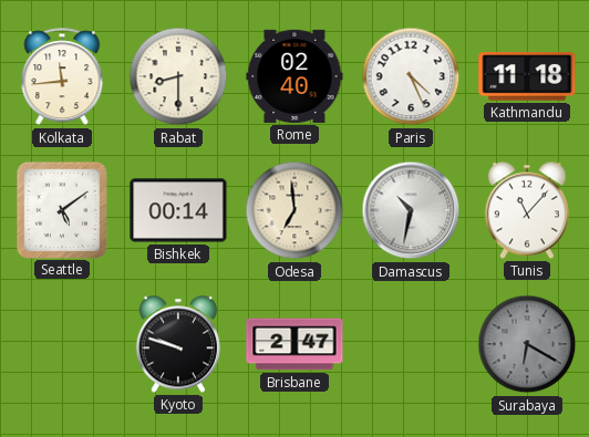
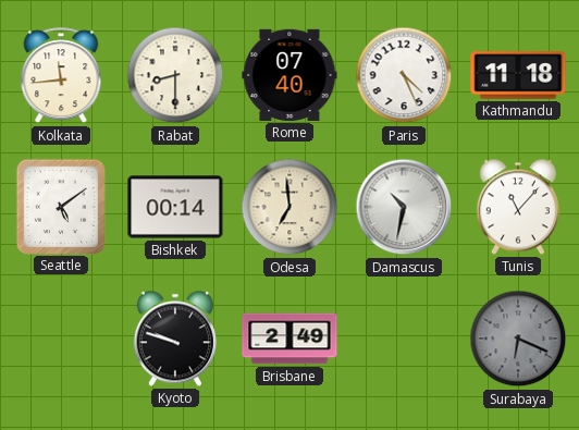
Rome: 02:40 -> 07:40 (289, 75)
Brisbane: 2:47 -> 2:49 (289, 339)
Surabaya: 6:20 -> 6:19 (518, 339)
